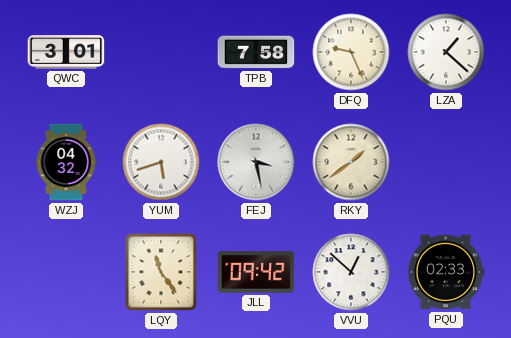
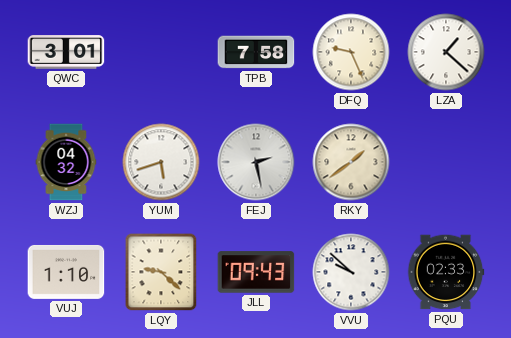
FEJ: 3:28 -> 2:28 (256, 162)
VUJ: none -> 1:10 (66, 272)
LQY: 11:24 -> 9:22 (161, 272)
JLL: 09:42 -> 09:43 (256, 272)
VVU: 12:52 -> 9:52 (351, 272)
